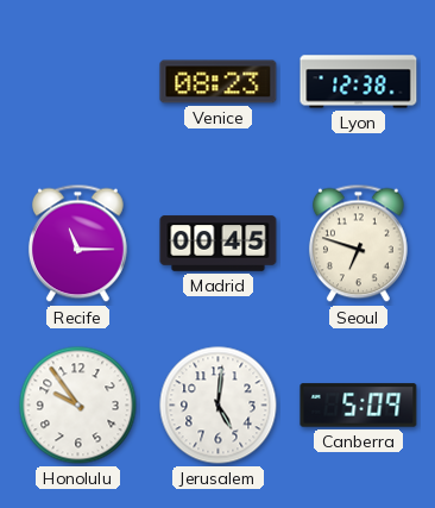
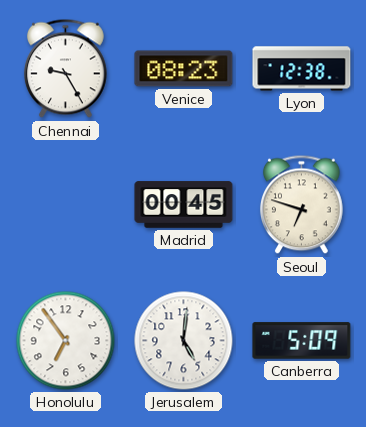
Chennai: none -> 9:25 (66, 69)
Recife: 11:15 -> none (78, 244)
Honolulu: 9:54 -> 6:54 (66, 341)
